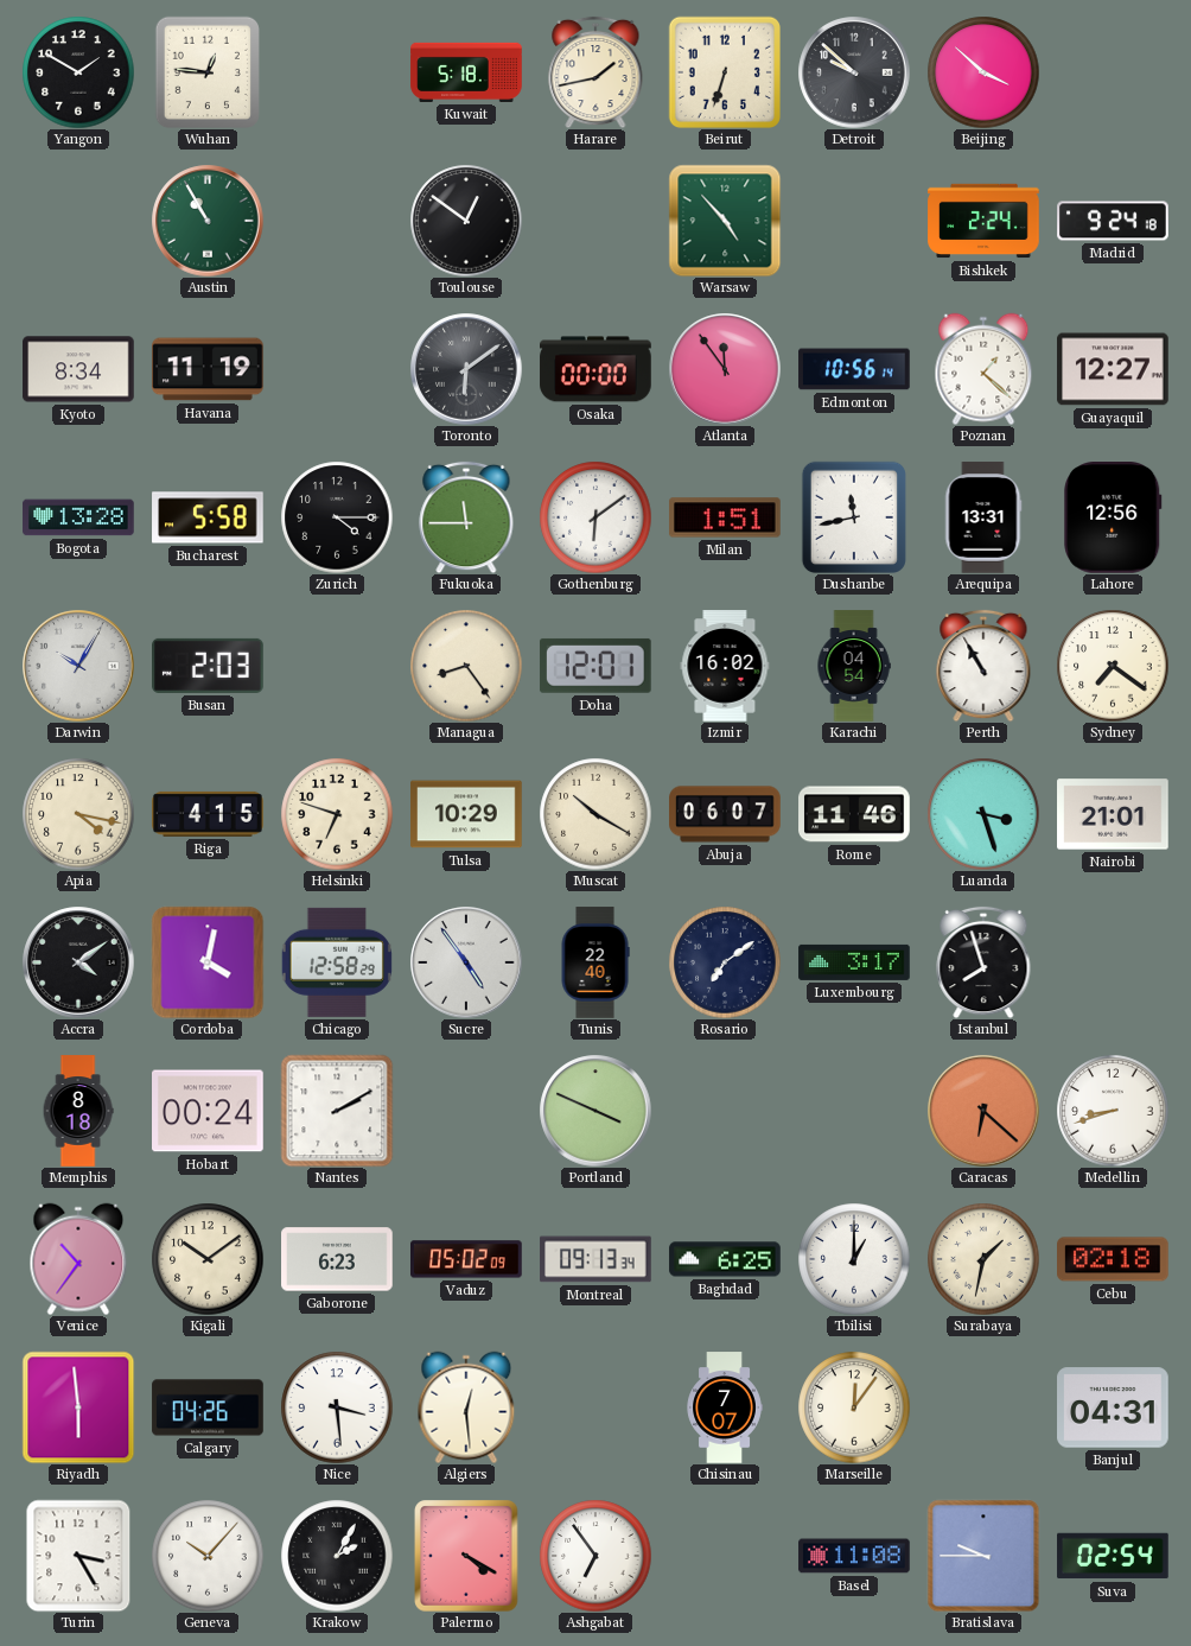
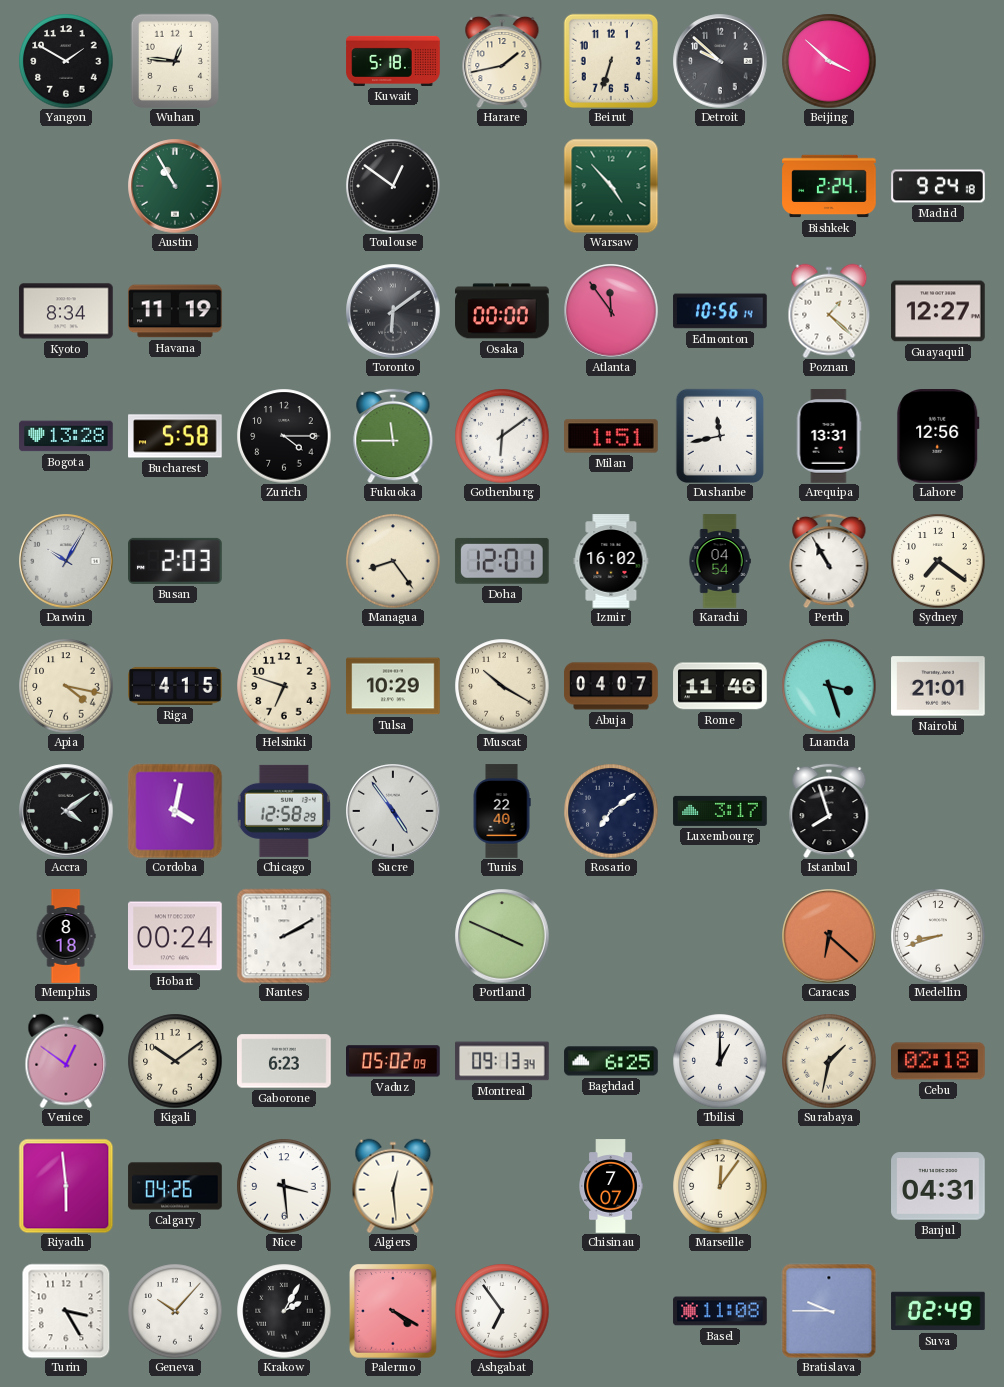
Abuja: 06:07 -> 04:07 (611, 686)
Venice: 10:36 -> 12:51 (66, 1061)
Suva: 02:54 -> 02:49 (938, 1311)
